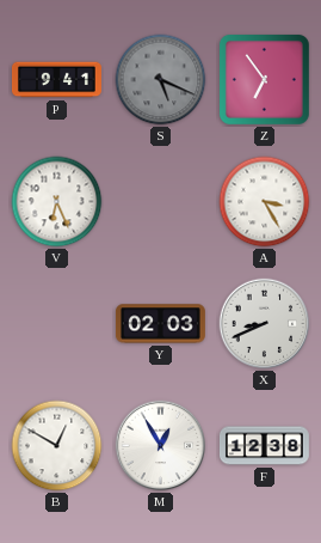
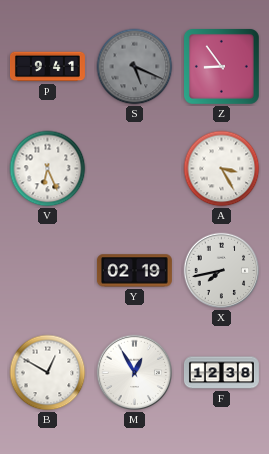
Z: 6:54 -> 8:54 (221, 66)
Y: 02:03 -> 02:19 (134, 271)
X: 8:41 -> 7:43 (222, 271)
